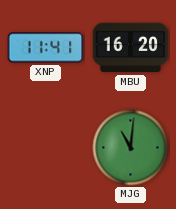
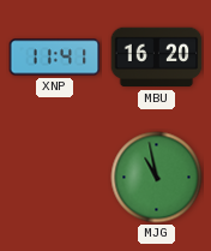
MJG: 11:01 -> 10:58 (157, 178)
